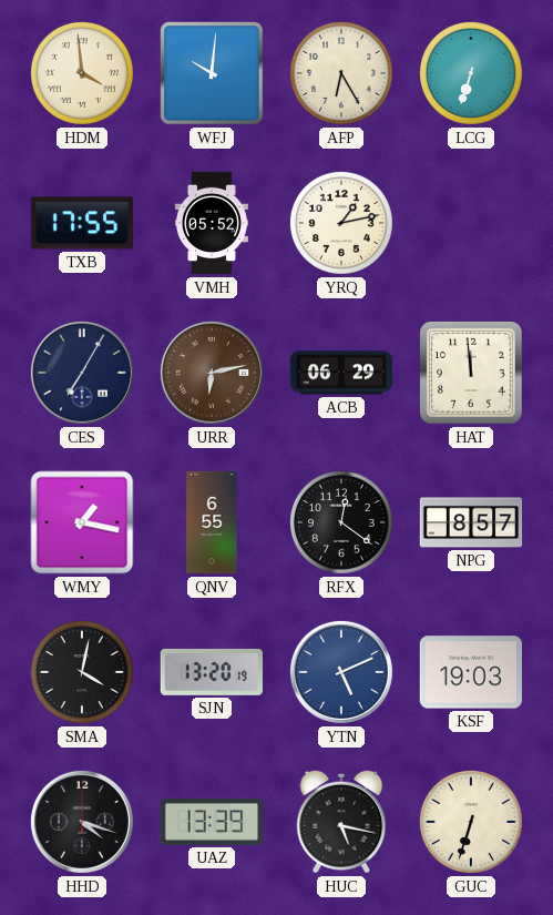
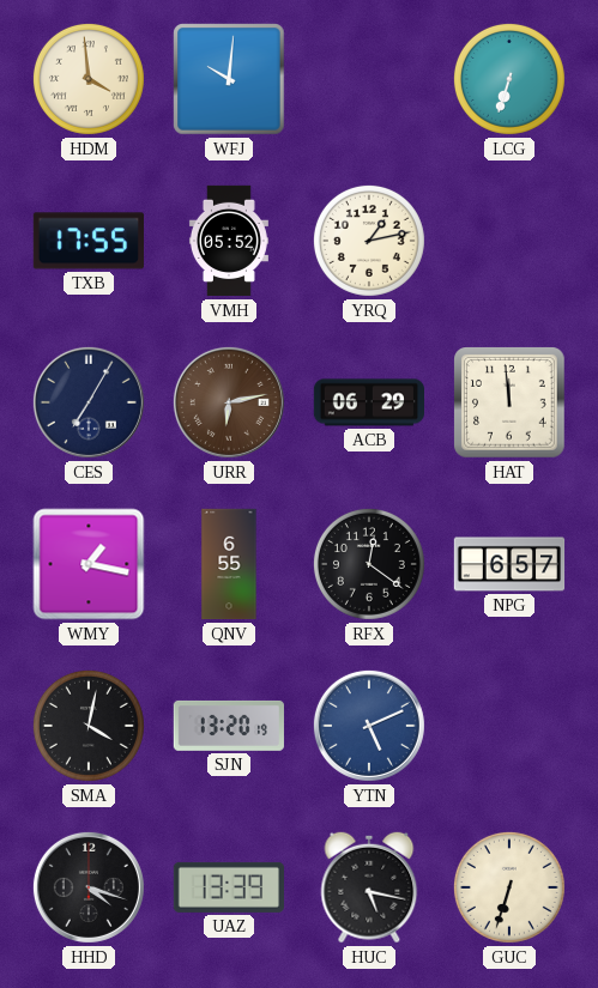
AFP: 6:25 -> none (341, 73)
NPG: 8:57 -> 6:57 (509, 564)
KSF: 19:03 -> none (470, 672)
